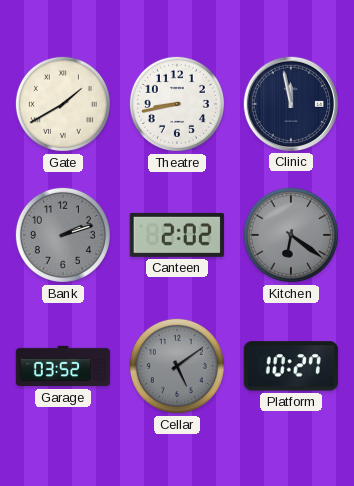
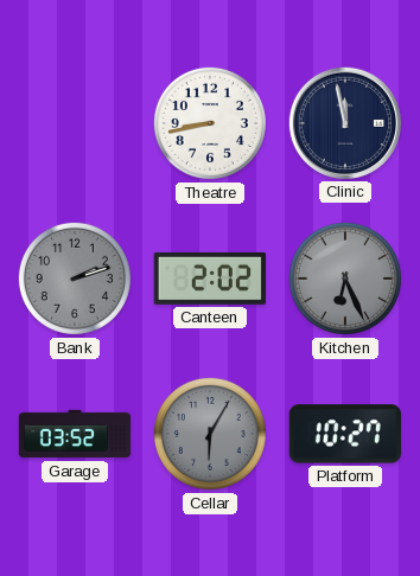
Gate: 1:40 -> none (63, 104)
Kitchen: 6:21 -> 6:26 (345, 279)
Cellar: 5:09 -> 6:05 (210, 434)
